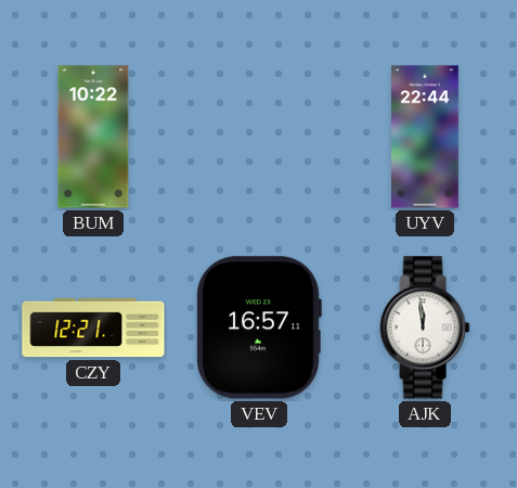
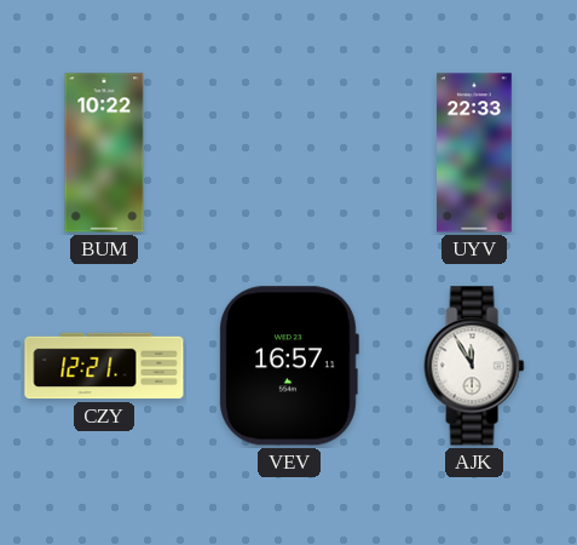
UYV: 22:44 -> 22:33 (475, 153)
AJK: 11:59 -> 11:55 (474, 366)
